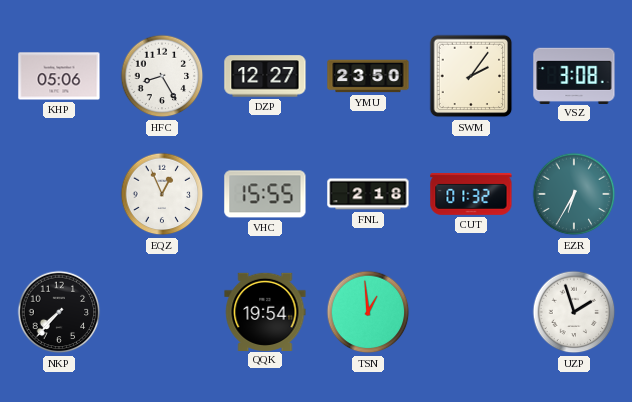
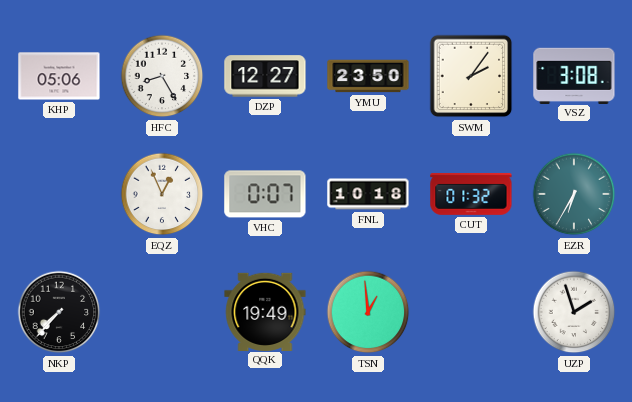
VHC: 15:55 -> 0:07 (265, 194)
FNL: 2:18 -> 10:18 (368, 194)
QQK: 19:54 -> 19:49 (265, 311)
